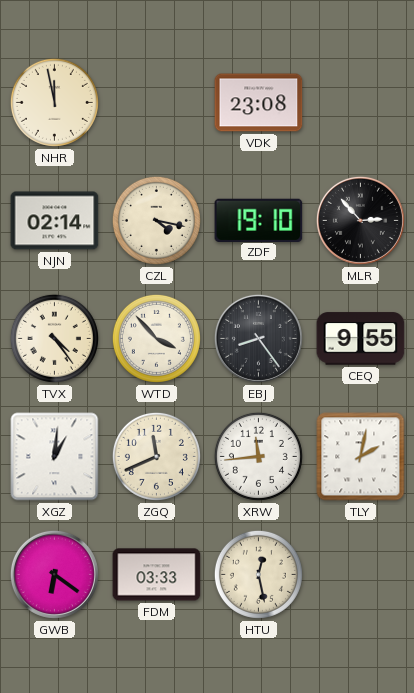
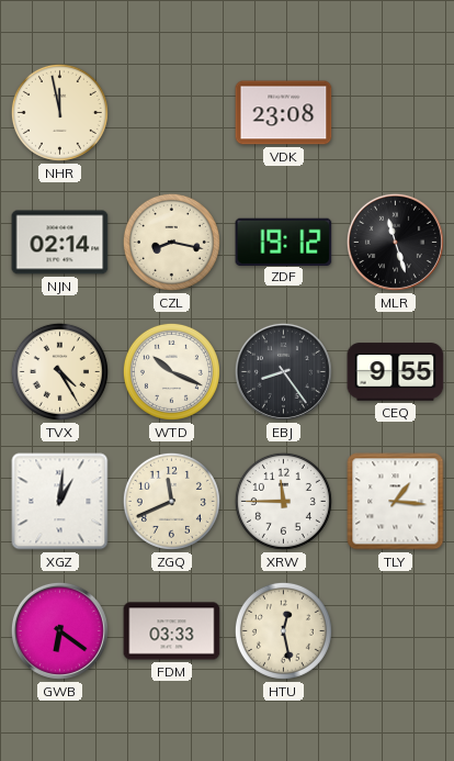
CZL: 4:17 -> 8:17 (171, 242)
ZDF: 19:10 -> 19:12 (284, 242)
MLR: 2:53 -> 11:27 (395, 242)
TVX: 4:24 -> 4:25 (59, 371)
WTD: 3:53 -> 10:19 (171, 371)
XRW: 11:44 -> 11:45 (283, 501)
TLY: 2:02 -> 1:16 (396, 502)
